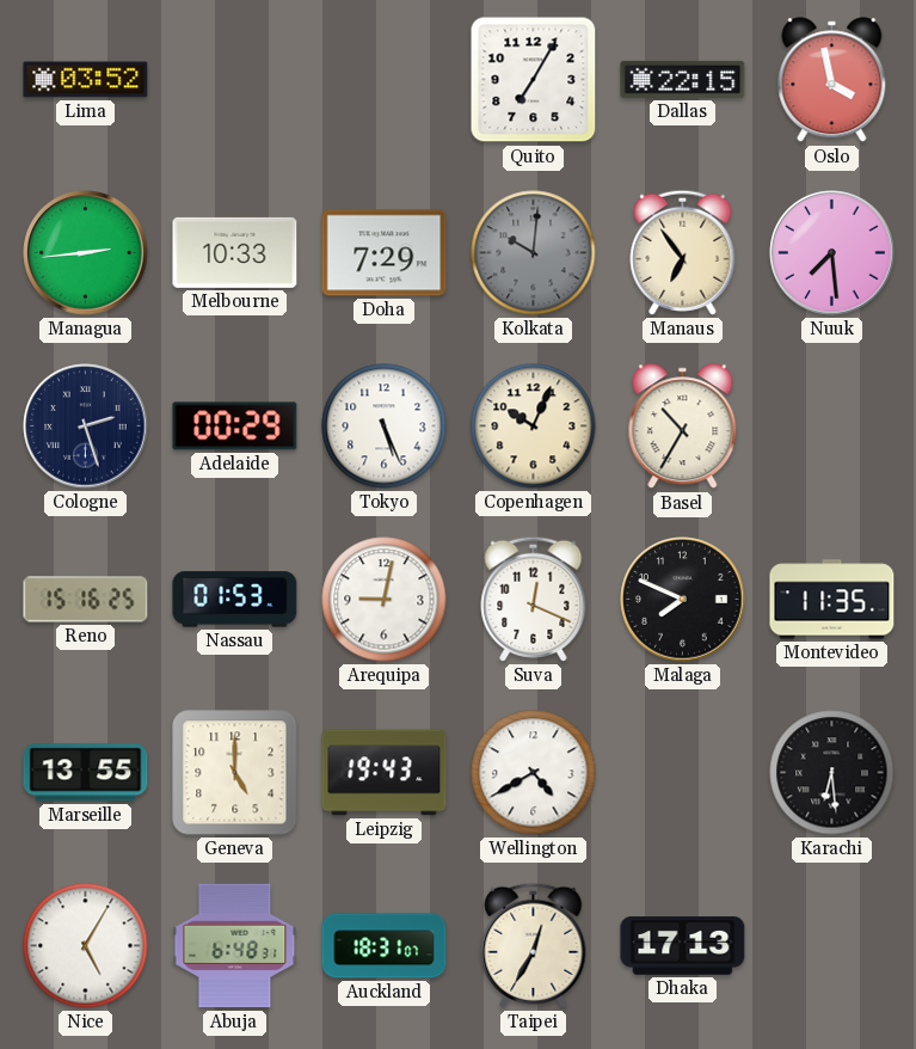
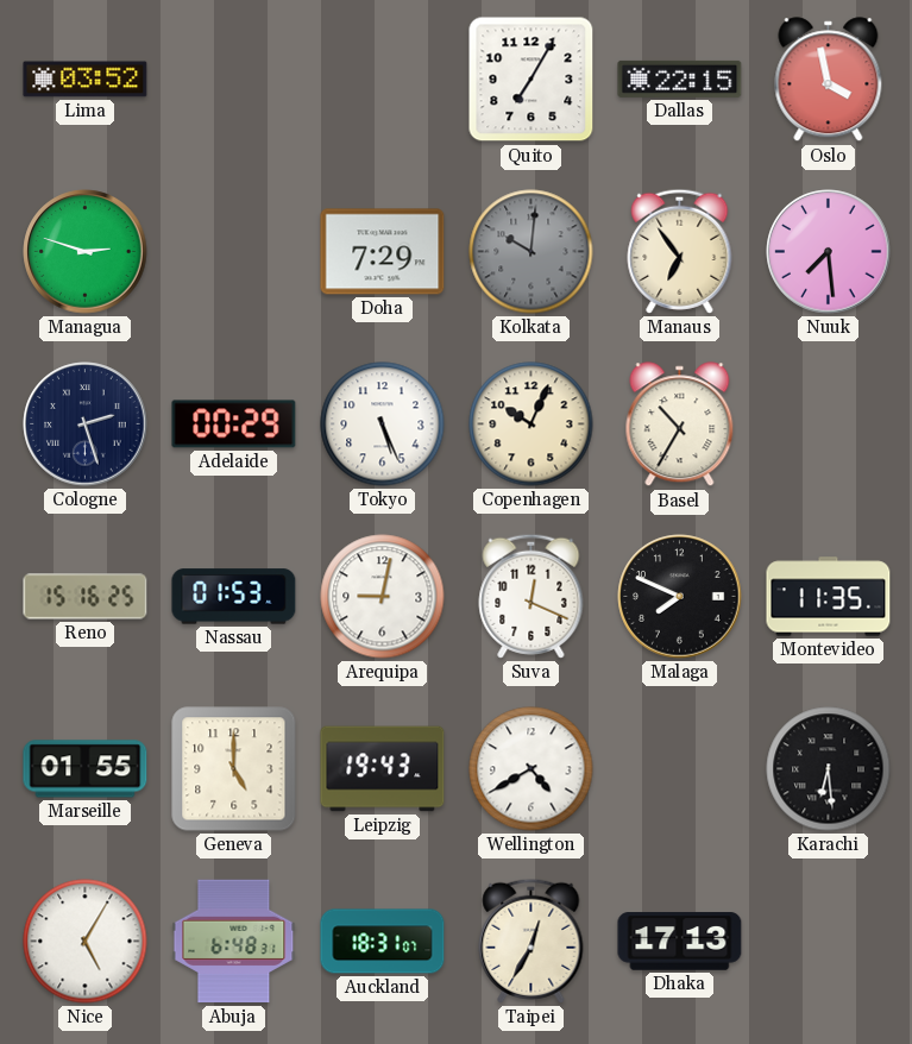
Managua: 2:44 -> 2:48 (86, 252)
Melbourne: 10:33 -> none (235, 252)
Marseille: 13:55 -> 01:55 (86, 769)
